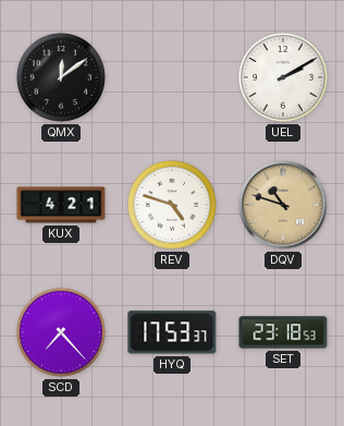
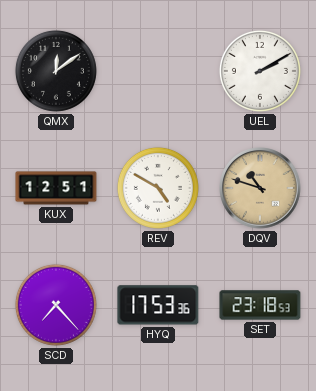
KUX: 4:21 -> 12:51 (56, 188)
REV: 4:48 -> 4:50 (158, 188)
HYQ: 17:53:37 -> 17:53:36 (158, 305)
